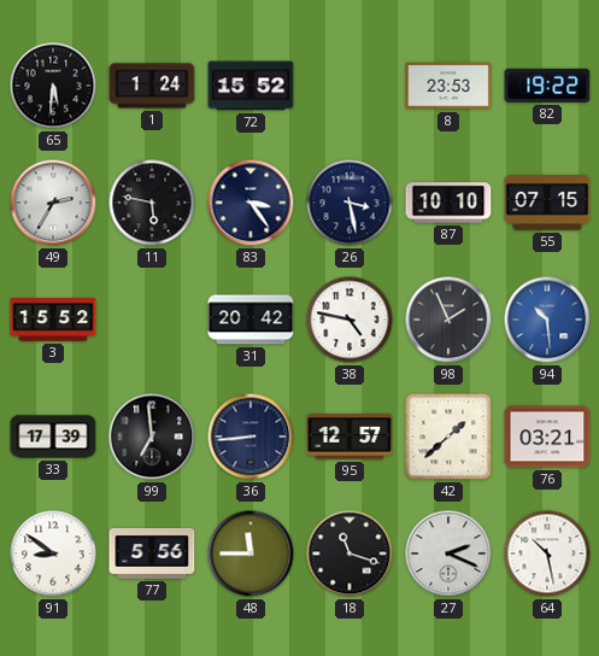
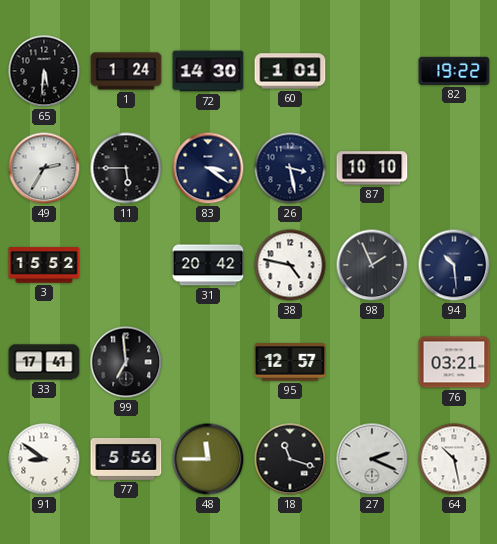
72: 15:52 -> 14:30 (208, 71)
60: none -> 1:01 (290, 71)
8: 23:53 -> none (448, 86)
11: 5:47 -> 5:45 (126, 168)
83: 3:24 -> 3:21 (208, 168)
55: 07:15 -> none (547, 204)
94 dial: blue -> navy (454, 265)
33: 17:39 -> 17:41 (44, 362)
36: 8:44 -> none (251, 437)
42: 1:38 -> none (448, 437)
